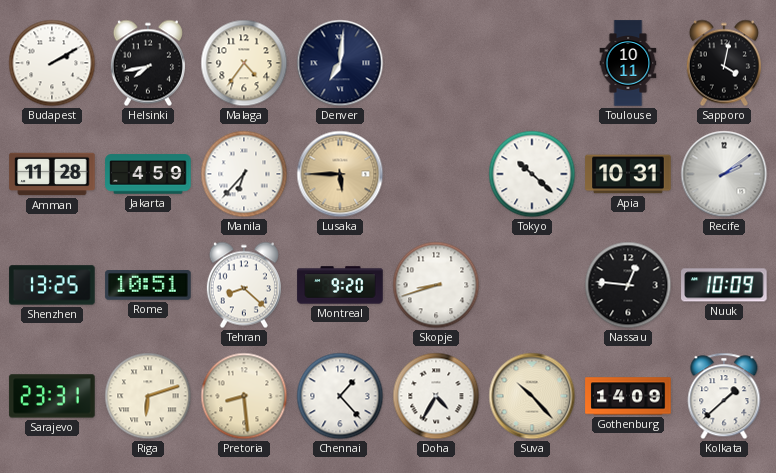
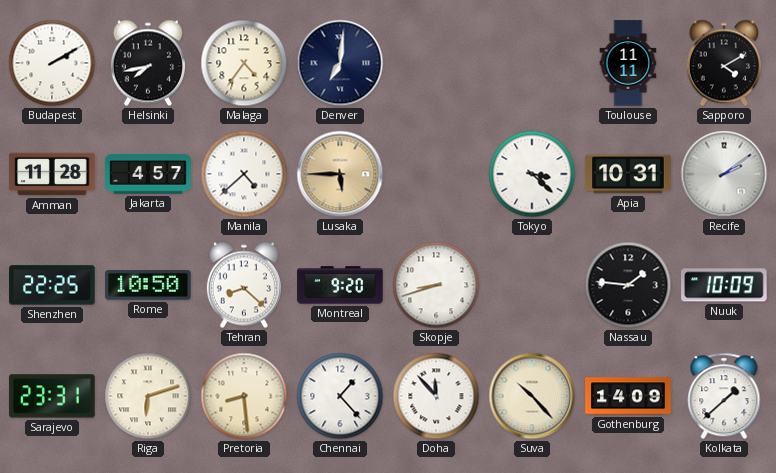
Toulouse: 10:11 -> 11:11 (628, 63)
Sapporo: 4:02 -> 4:10 (724, 63)
Jakarta: 4:59 -> 4:57 (148, 174)
Manila: 6:37 -> 4:38 (244, 174)
Tokyo: 10:22 -> 3:22 (532, 174)
Shenzhen: 13:25 -> 22:25 (52, 285)
Rome: 10:51 -> 10:50 (148, 285)
Nassau: 12:46 -> 1:46 (628, 285)
Doha: 4:35 -> 11:53 (436, 396)
